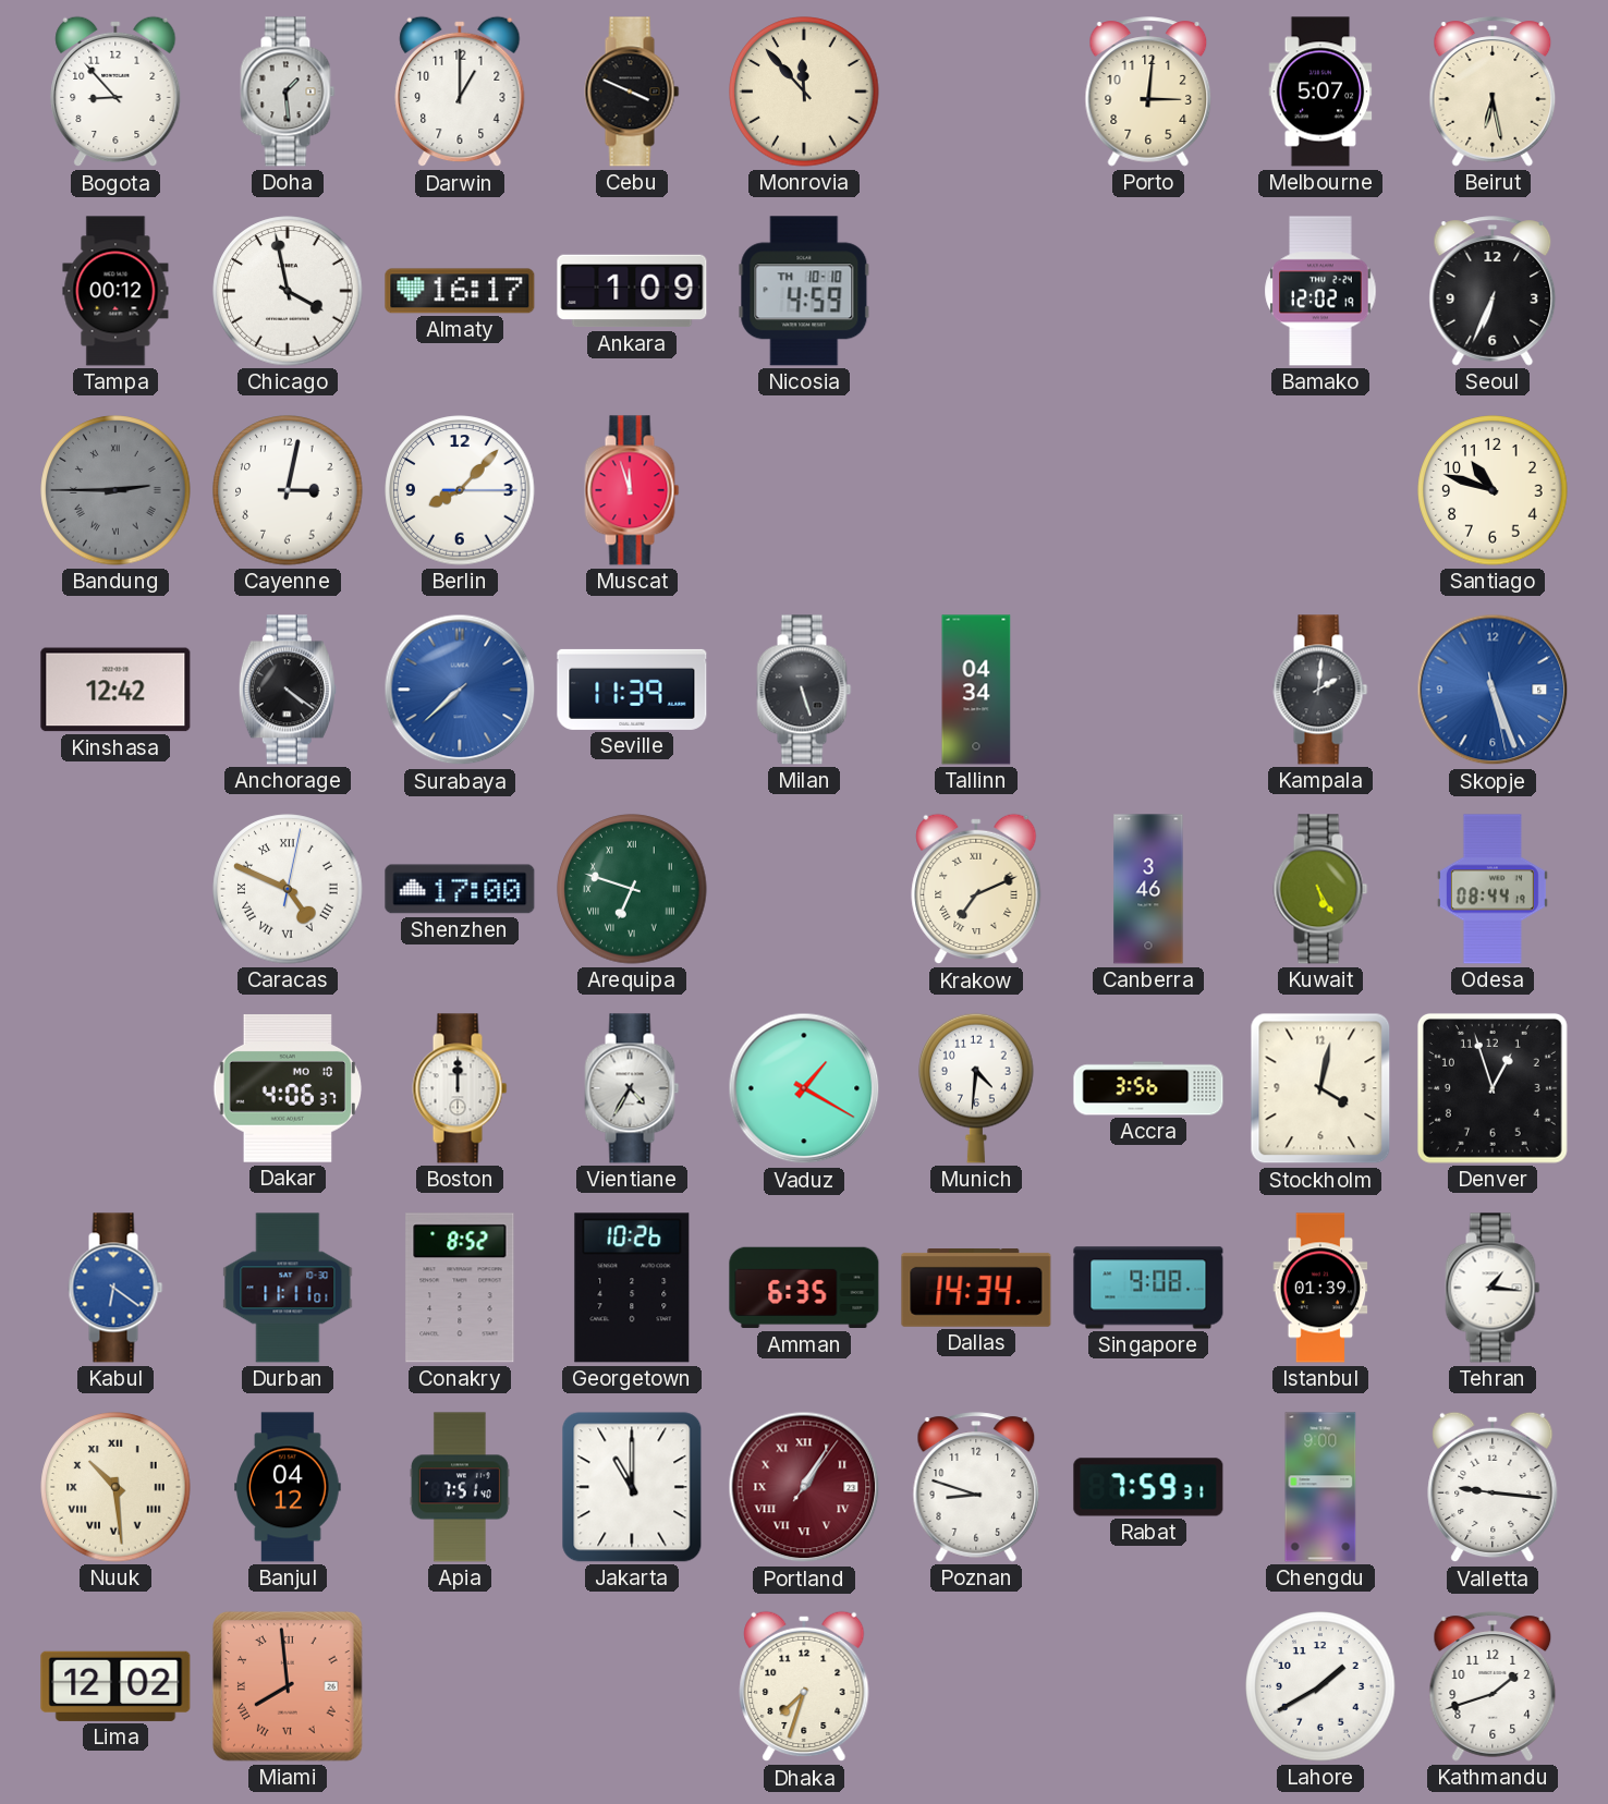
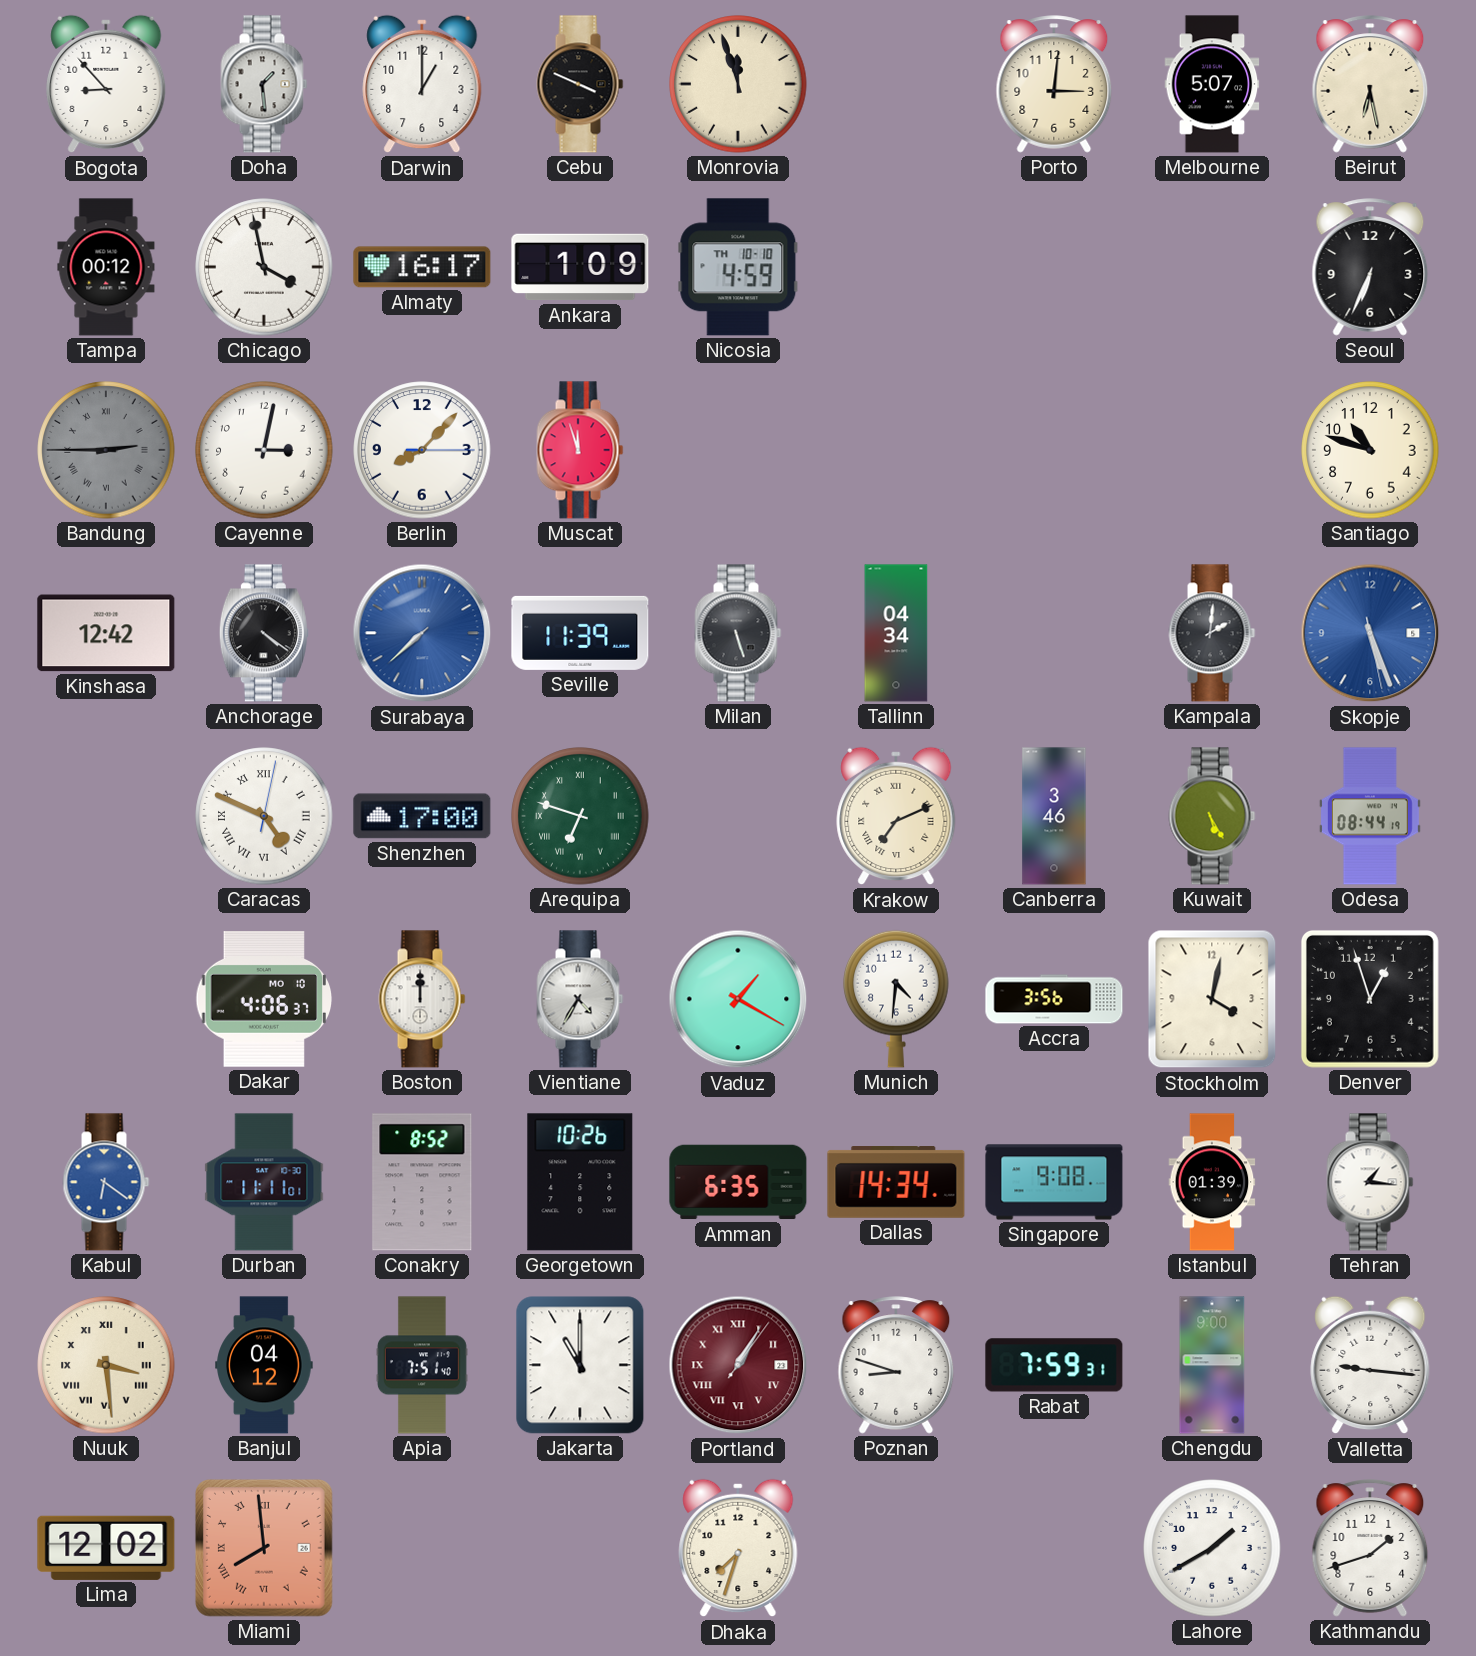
Monrovia: 11:53 -> 11:57 (738, 84)
Bamako: 12:02 -> none (1320, 291)
Nuuk: 10:29 -> 3:29 (106, 1365)
